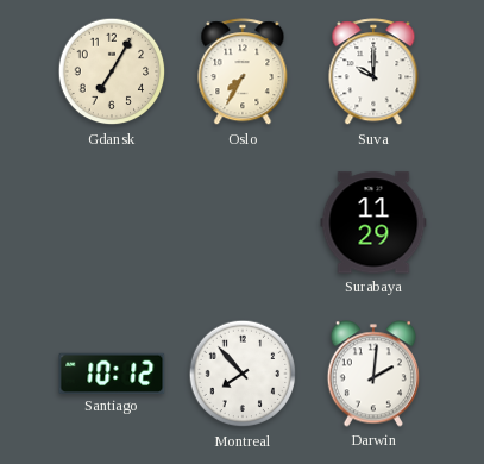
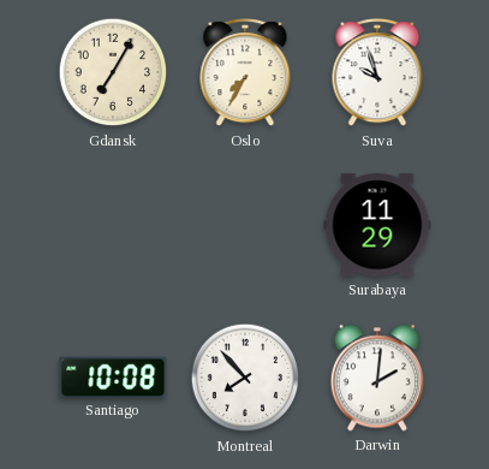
Suva: 10:00 -> 9:57 (377, 73)
Santiago: 10:12 -> 10:08 (113, 376)
